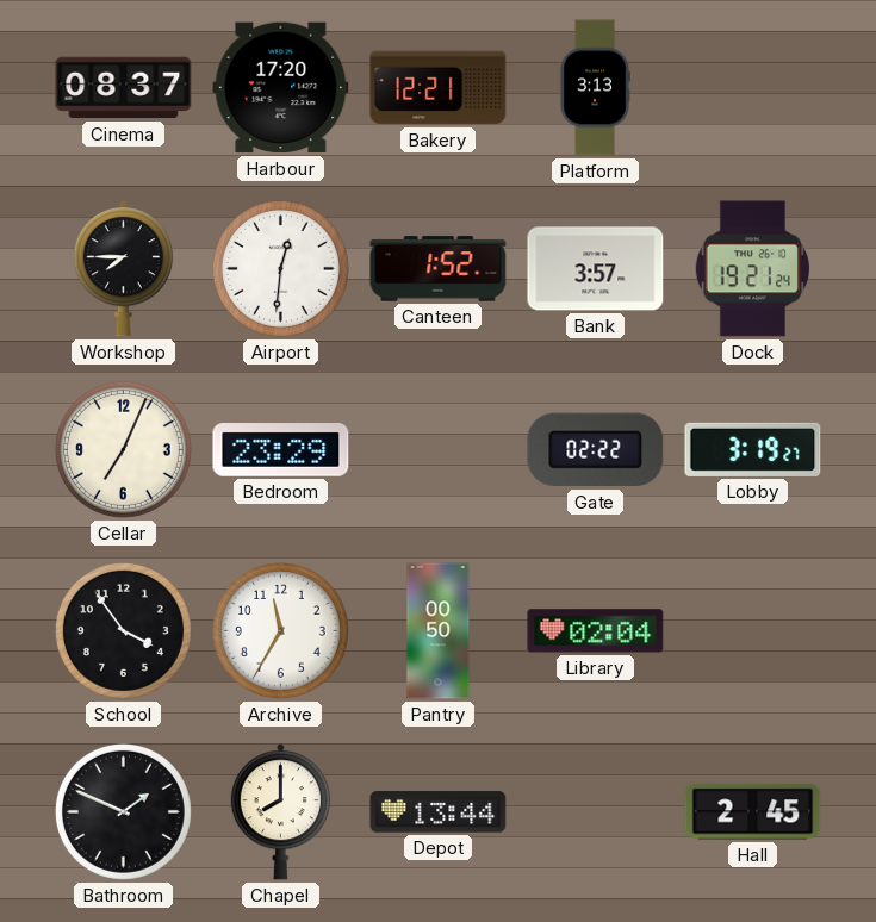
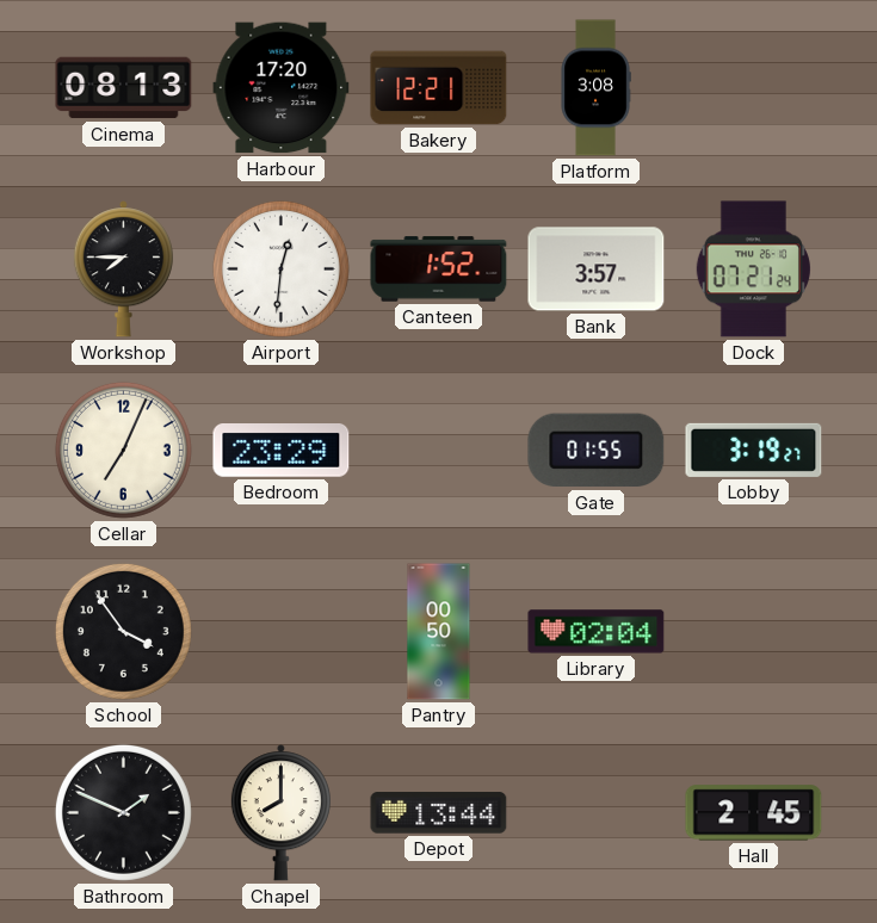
Cinema: 08:37 -> 08:13 (124, 88)
Platform: 3:13 -> 3:08 (595, 88)
Dock: 19:21 -> 07:21 (753, 270)
Gate: 02:22 -> 01:55 (597, 451)
Archive: 11:35 -> none (280, 630)
